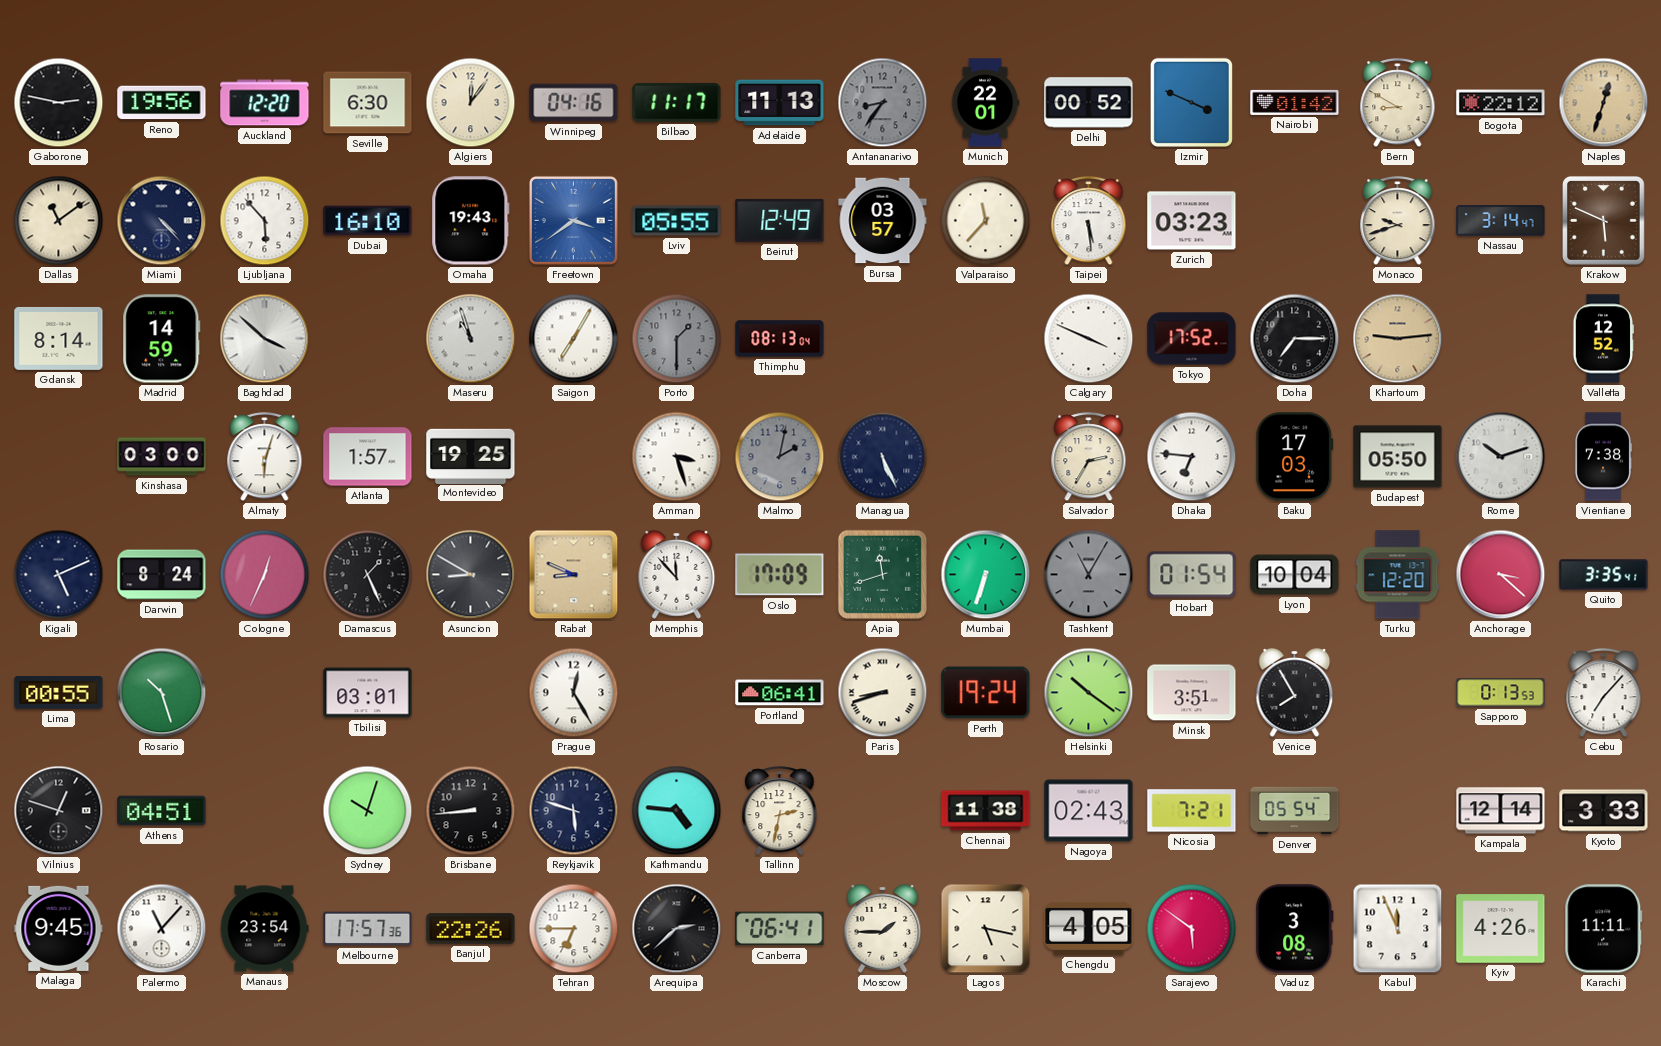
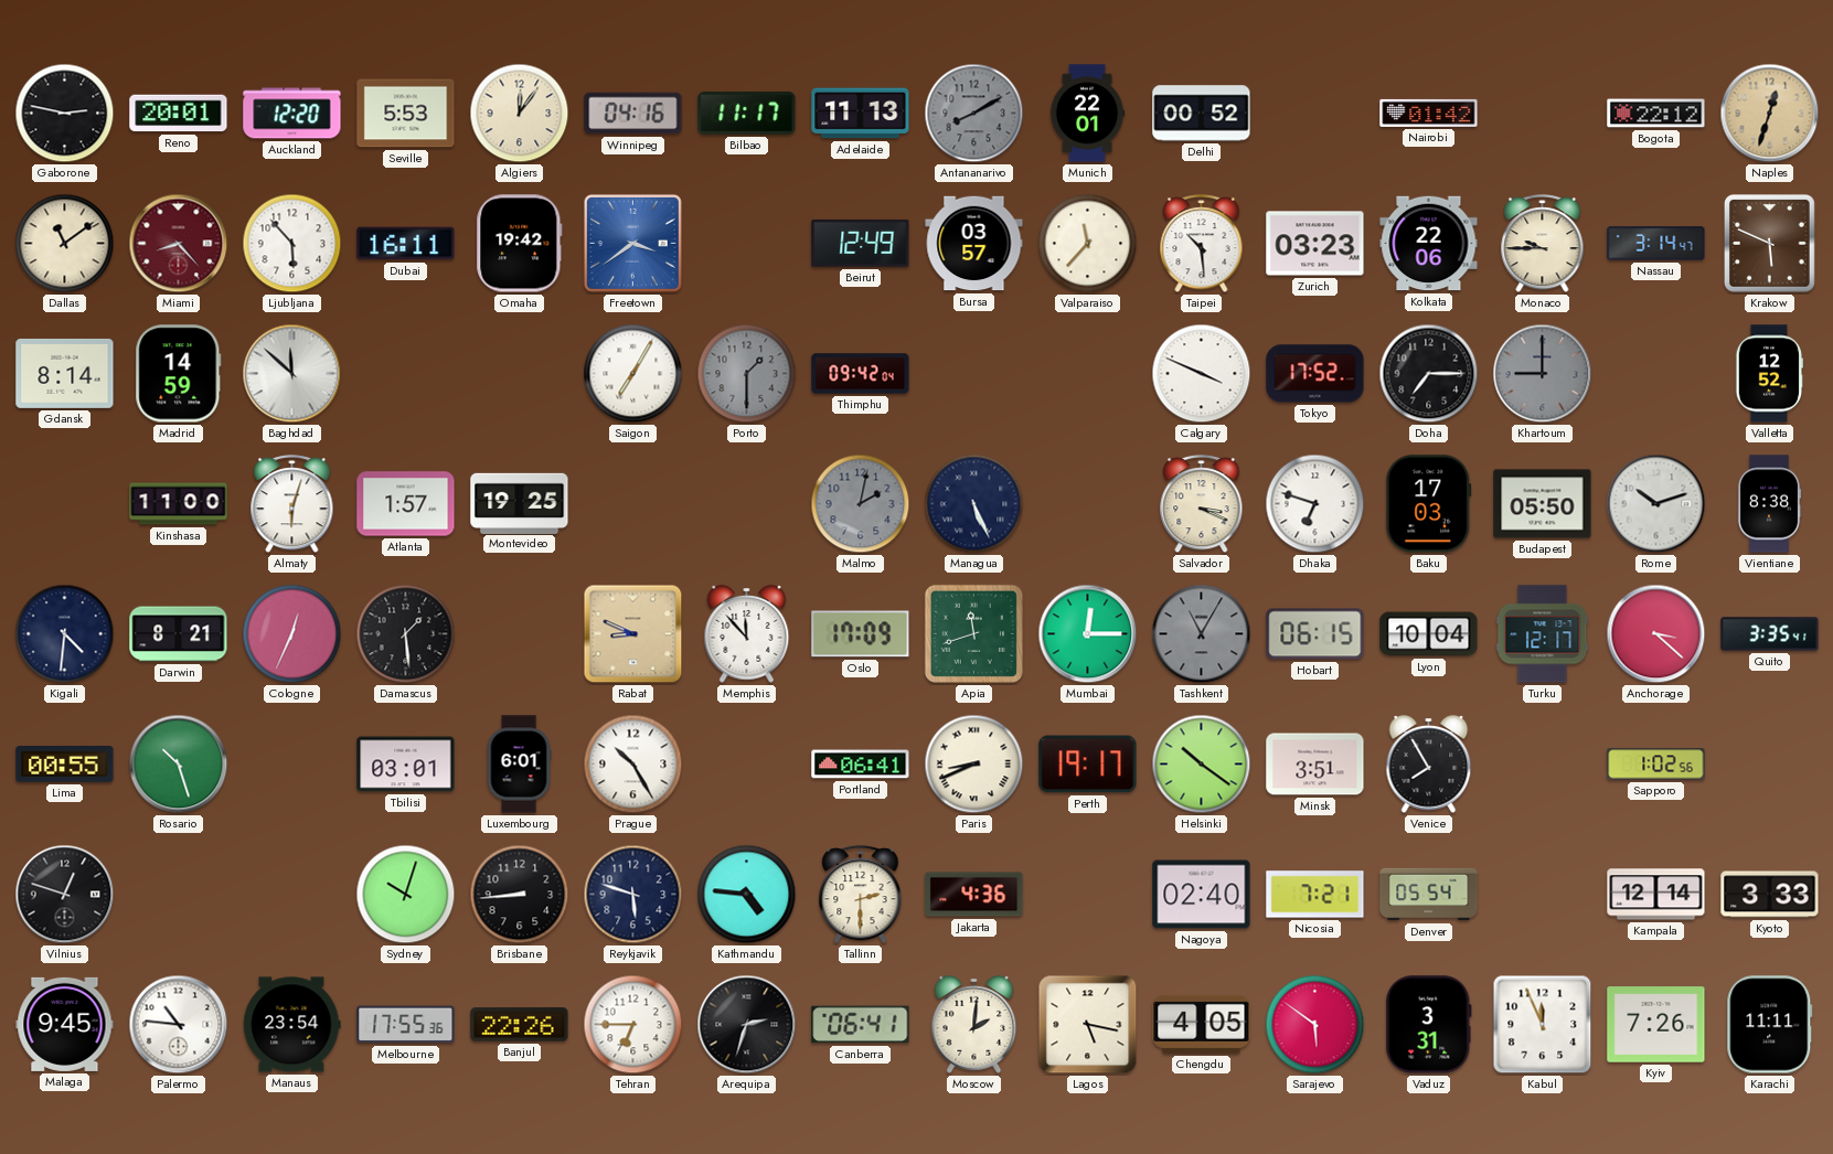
Reno: 19:56 -> 20:01 (179, 114)
Seville: 6:30 -> 5:53 (406, 114)
Antananarivo: 8:36 -> 8:10 (974, 114)
Izmir: 3:49 -> none (1191, 102)
Bern: 8:50 -> none (1398, 103)
Miami: 4:23 -> 8:23 (179, 244)
Miami dial: navy -> burgundy (179, 244)
Dubai: 16:10 -> 16:11 (406, 244)
Omaha: 19:43 -> 19:42 (520, 244)
Lviv: 05:55 -> none (677, 221)
Taipei: 5:29 -> 10:29 (1202, 244)
Kolkata: none -> 22:06 (1429, 244)
Monaco: 9:42 -> 9:45 (1543, 244)
Baghdad: 3:52 -> 11:52 (292, 374)
Maseru: 10:57 -> none (471, 339)
Thimphu: 08:13 -> 09:42 (861, 374)
Khartoum: 9:14 -> 9:00 (1543, 374)
Khartoum dial: champagne -> grey (1543, 374)
Kinshasa: 03:00 -> 11:00 (179, 504)
Amman: 3:27 -> none (677, 457)
Salvador: 2:35 -> 3:19 (1202, 504)
Dhaka: 6:46 -> 6:48 (1315, 504)
Vientiane: 7:38 -> 8:38 (1769, 504)
Kigali: 5:11 -> 4:31 (65, 634)
Darwin: 8:24 -> 8:21 (179, 634)
Damascus: 1:26 -> 1:29 (406, 634)
Asuncion: 8:50 -> none (471, 575)
Mumbai: 6:33 -> 12:15 (1088, 634)
Hobart: 01:54 -> 06:15 (1315, 634)
Turku: 12:20 -> 12:17 (1543, 634)
Luxembourg: none -> 6:01 (519, 765)
Prague: 12:25 -> 10:25 (633, 765)
Paris: 8:42 -> 8:41 (974, 765)
Perth: 19:24 -> 19:17 (1088, 765)
Sapporo: 0:13 -> 1:02 (1656, 765)
Cebu: 7:07 -> none (1604, 693)
Athens: 04:51 -> none (162, 811)
Tallinn: 2:32 -> 2:30 (861, 895)
Jakarta: none -> 4:36 (974, 895)
Chennai: 11:38 -> none (986, 811)
Nagoya: 02:43 -> 02:40 (1202, 895)
Palermo: 11:07 -> 10:46 (179, 1025)
Melbourne: 17:57 -> 17:55 (406, 1025)
Arequipa: 2:38 -> 2:33 (747, 1025)
Moscow: 1:45 -> 2:01 (974, 1025)
Vaduz: 3:08 -> 3:31 (1429, 1025)
Kyiv: 4:26 -> 7:26 (1656, 1025)
